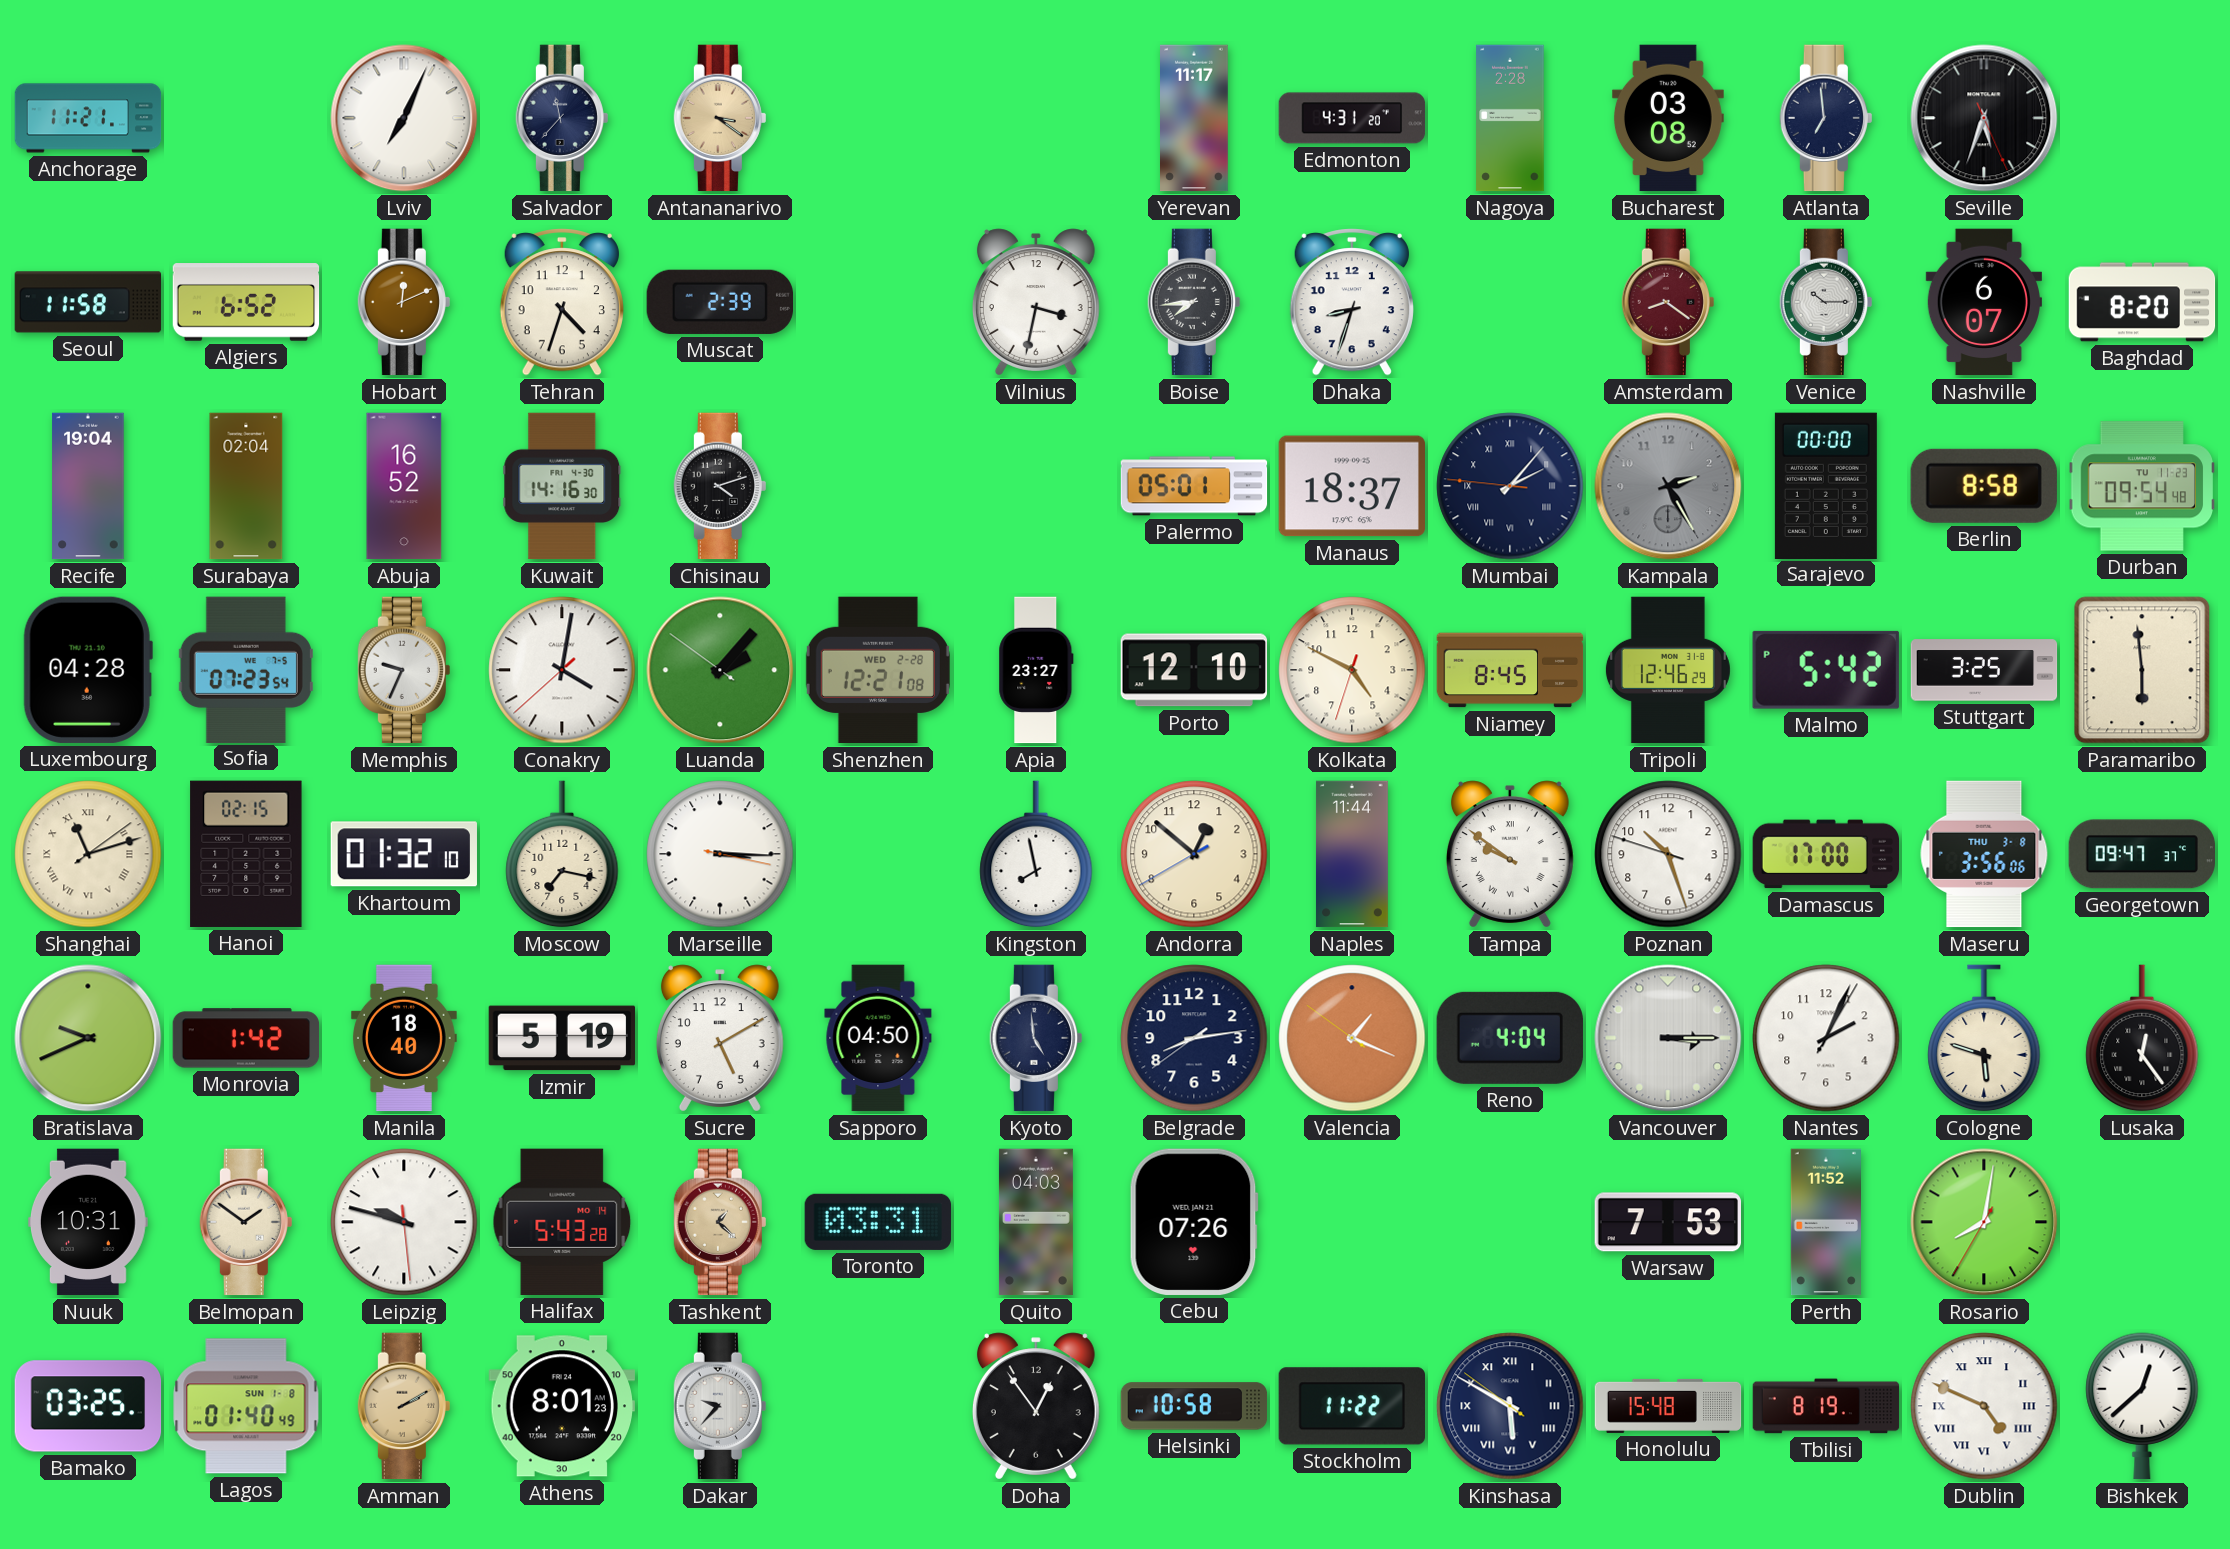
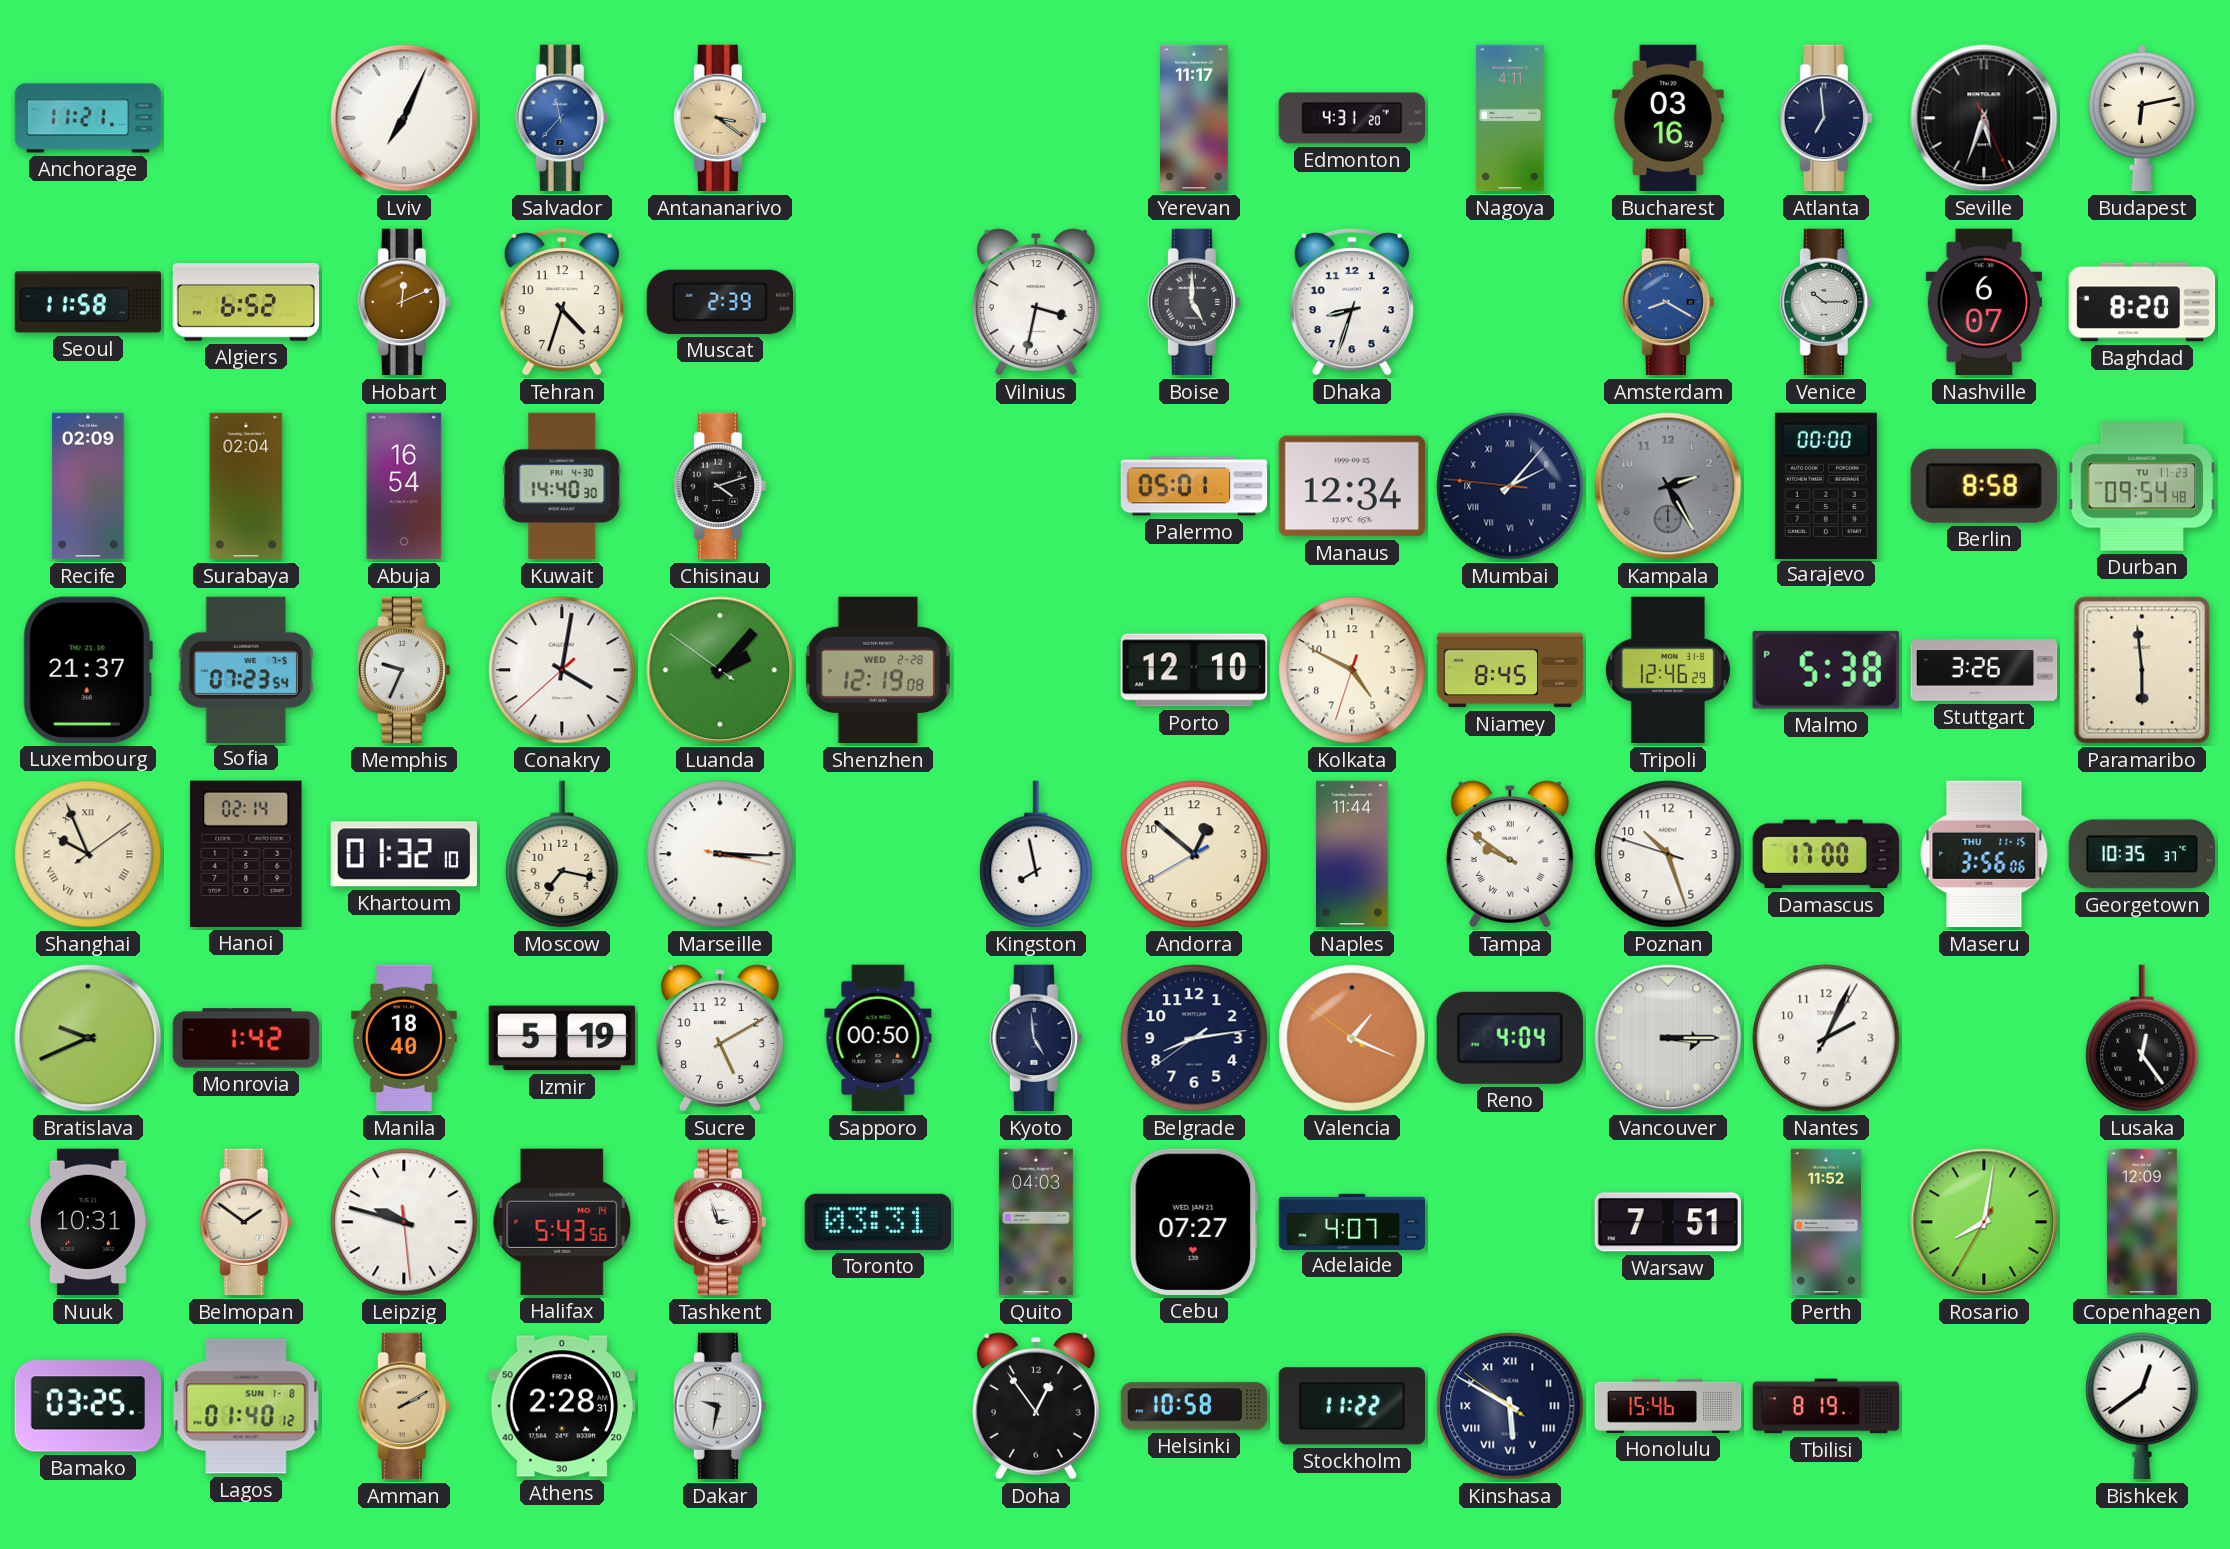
Salvador dial: navy -> blue (562, 118)
Nagoya: 2:28 -> 4:11 (1510, 118)
Bucharest: 03:08 -> 03:16 (1668, 118)
Budapest: none -> 6:13 (2142, 118)
Boise: 7:44 -> 5:00 (1194, 302)
Amsterdam: 8:21 -> 8:20 (1668, 302)
Amsterdam dial: burgundy -> blue (1668, 302)
Recife: 19:04 -> 02:09 (88, 486)
Abuja: 16:52 -> 16:54 (404, 486)
Kuwait: 14:16 -> 14:40 (562, 486)
Manaus: 18:37 -> 12:34 (1351, 486)
Luxembourg: 04:28 -> 21:37 (88, 670)
Shenzhen: 12:21 -> 12:19 (878, 670)
Apia: 23:27 -> none (1036, 670)
Malmo: 5:42 -> 5:38 (1826, 670)
Stuttgart: 3:25 -> 3:26 (1984, 670)
Shanghai: 11:12 -> 9:56 (88, 854)
Hanoi: 02:15 -> 02:14 (246, 854)
Maseru date: THU 3-8 -> THU 11-15 (1984, 854)
Georgetown: 09:47 -> 10:35 (2141, 854)
Sapporo: 04:50 -> 00:50 (878, 1038)
Cologne: 5:48 -> none (1984, 1038)
Halifax: 5:43:28 -> 5:43:56 (562, 1222)
Tashkent: 1:22 -> 2:57 (720, 1222)
Tashkent dial: champagne -> white (720, 1222)
Cebu: 07:26 -> 07:27 (1194, 1222)
Adelaide: none -> 4:07 (1352, 1221)
Warsaw: 7:53 -> 7:51 (1667, 1222)
Copenhagen: none -> 12:09 (2142, 1222)
Lagos: 01:40:49 -> 01:40:12 (246, 1406)
Athens: 8:01 -> 2:28 (561, 1406)
Dakar: 9:37 -> 9:32 (720, 1406)
Honolulu: 15:48 -> 15:46 (1668, 1406)
Dublin: 4:49 -> none (1984, 1406)
Bishkek: 12:38 -> 12:39 (2142, 1406)
